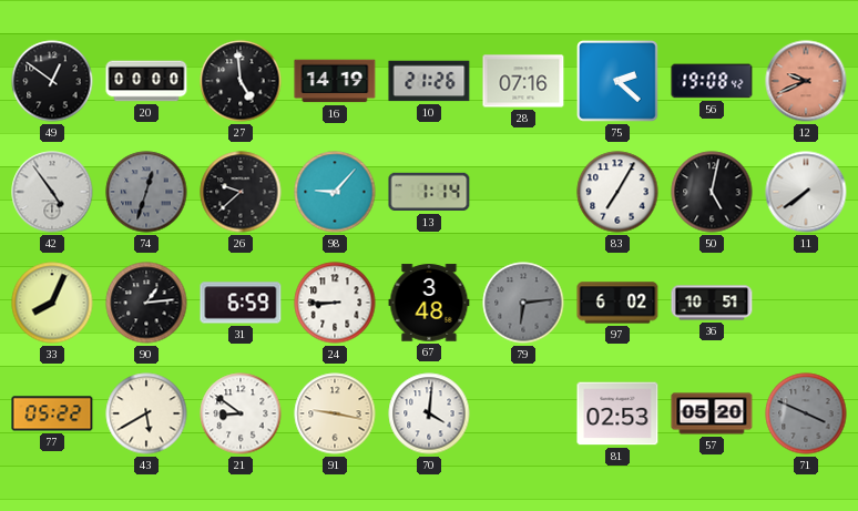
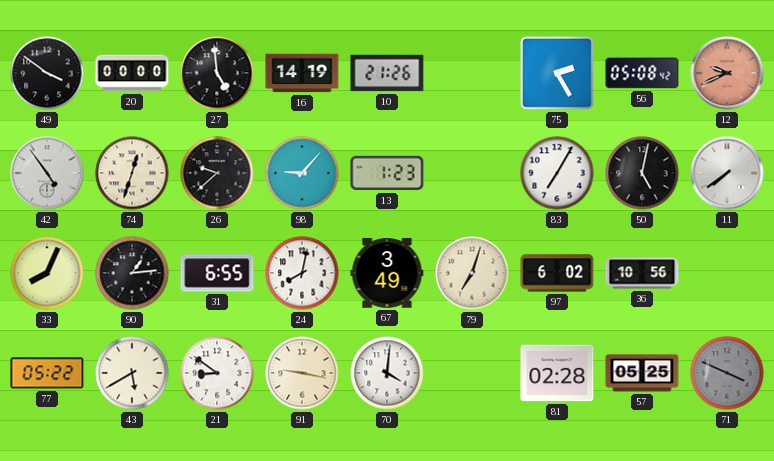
49: 12:51 -> 3:51 (47, 73)
28: 07:16 -> none (523, 81)
75: 2:22 -> 2:25 (558, 74)
56: 19:08 -> 05:08 (642, 73)
74 dial: grey -> cream (132, 173)
13: 1:14 -> 1:23 (387, 173)
31: 6:59 -> 6:55 (217, 273)
24: 8:45 -> 8:02 (302, 273)
67: 3:48 -> 3:49 (387, 273)
79: 6:14 -> 7:03 (472, 273)
79 dial: grey -> cream (472, 273)
36: 10:51 -> 10:56 (642, 273)
81: 02:53 -> 02:28 (557, 373)
57: 05:20 -> 05:25 (642, 373)
